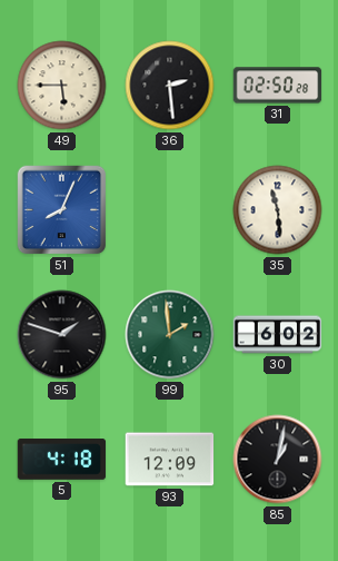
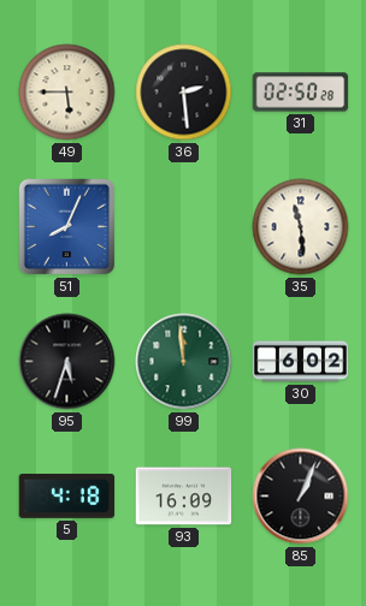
95: 1:48 -> 5:33 (67, 362)
99: 1:59 -> 11:59 (184, 362)
93: 12:09 -> 16:09 (184, 497)
85: 1:02 -> 1:04 (301, 497)
